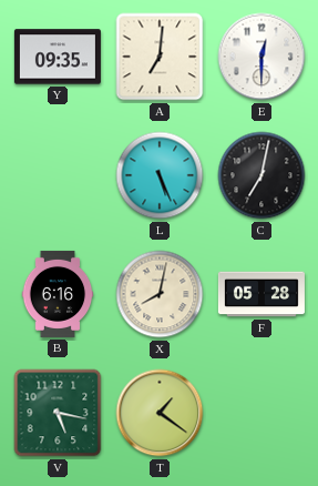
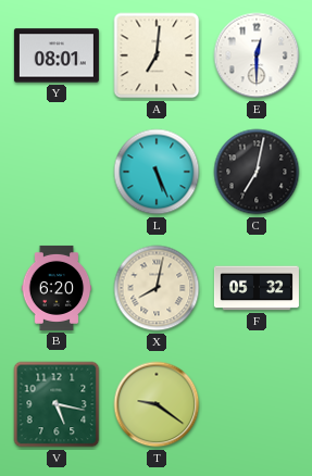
Y: 09:35 -> 08:01 (57, 55)
B: 6:16 -> 6:20 (57, 288)
F: 05:28 -> 05:32 (257, 288)
T: 1:21 -> 9:21 (157, 404)
